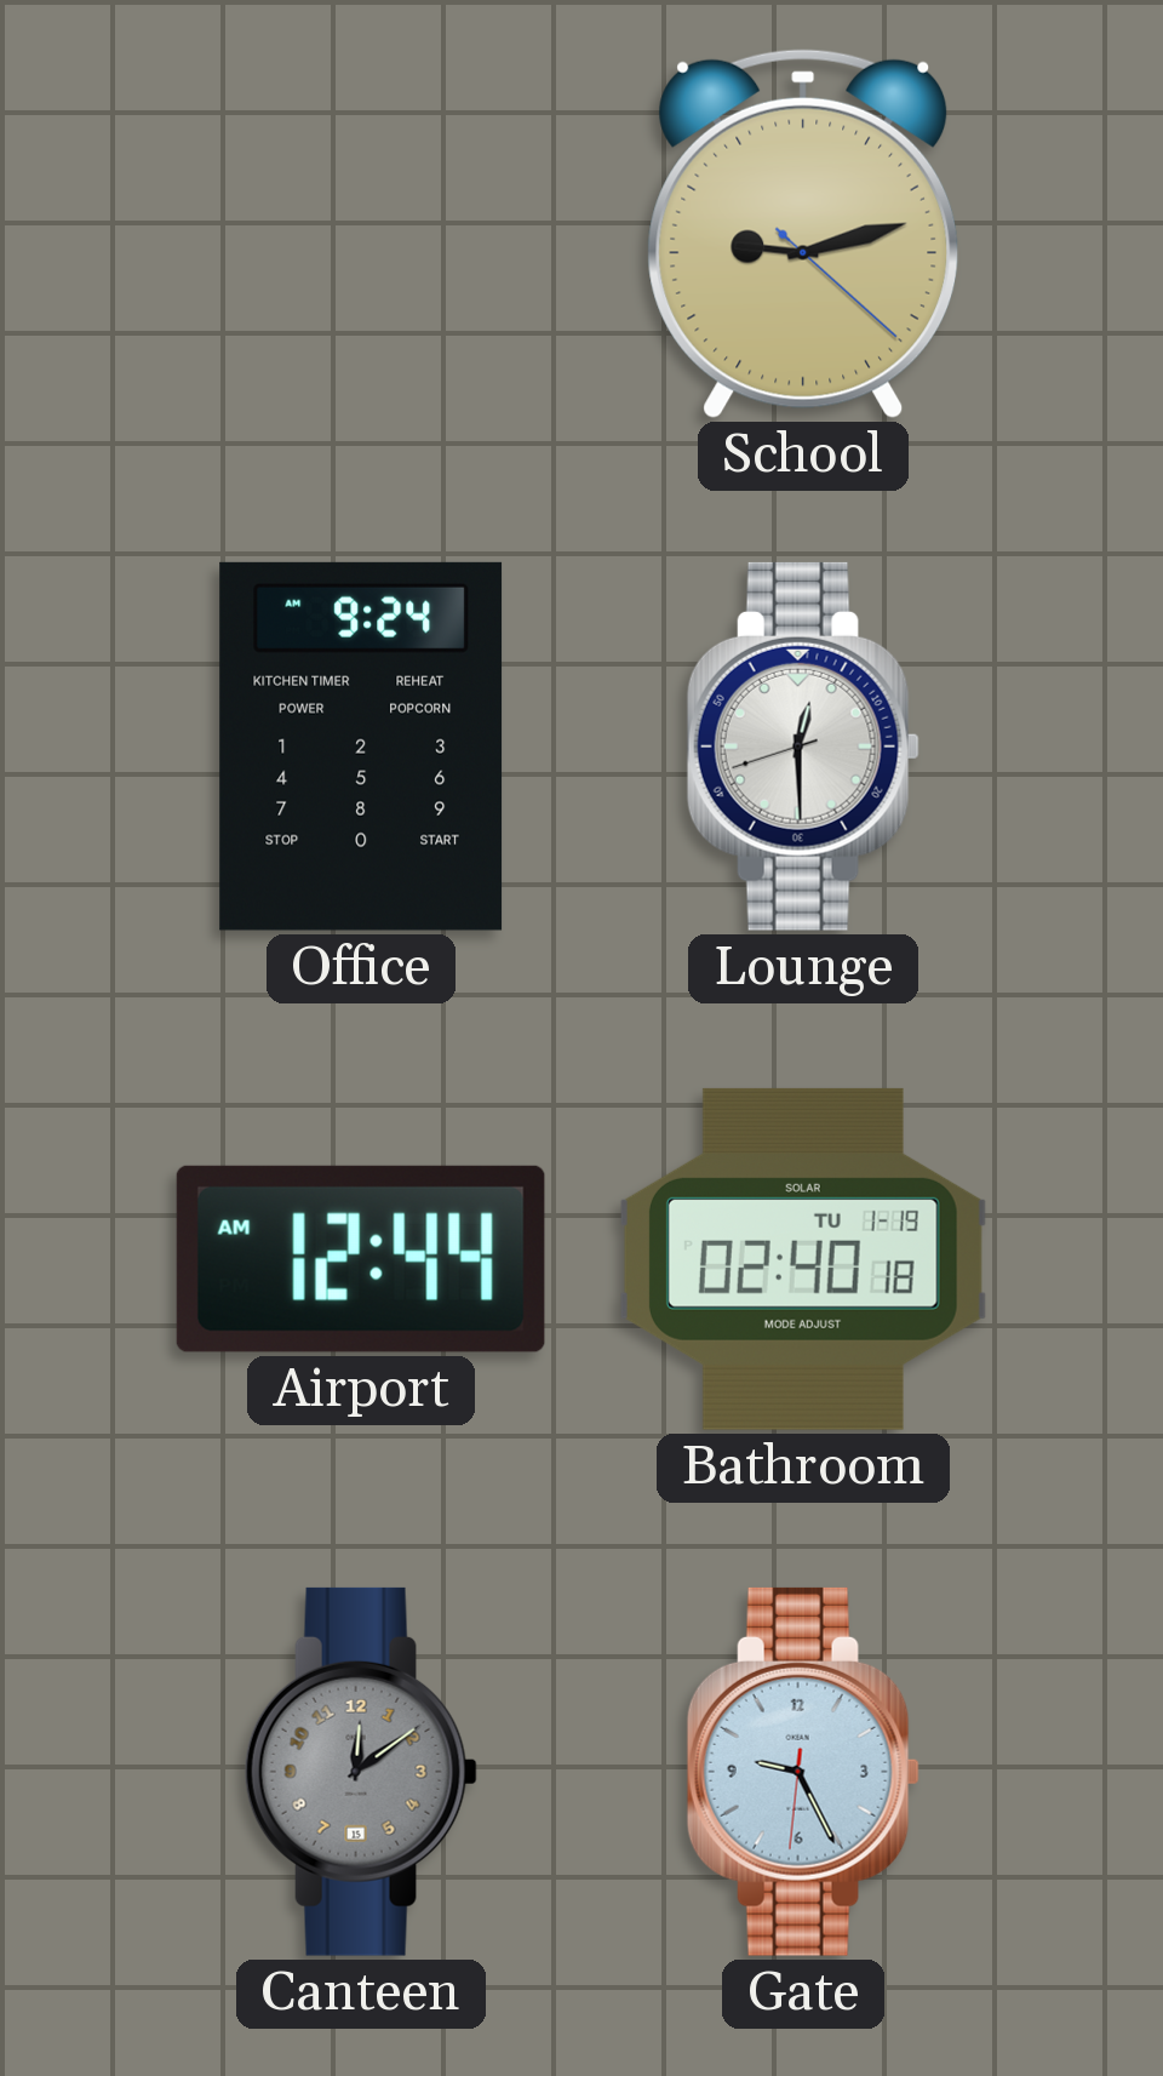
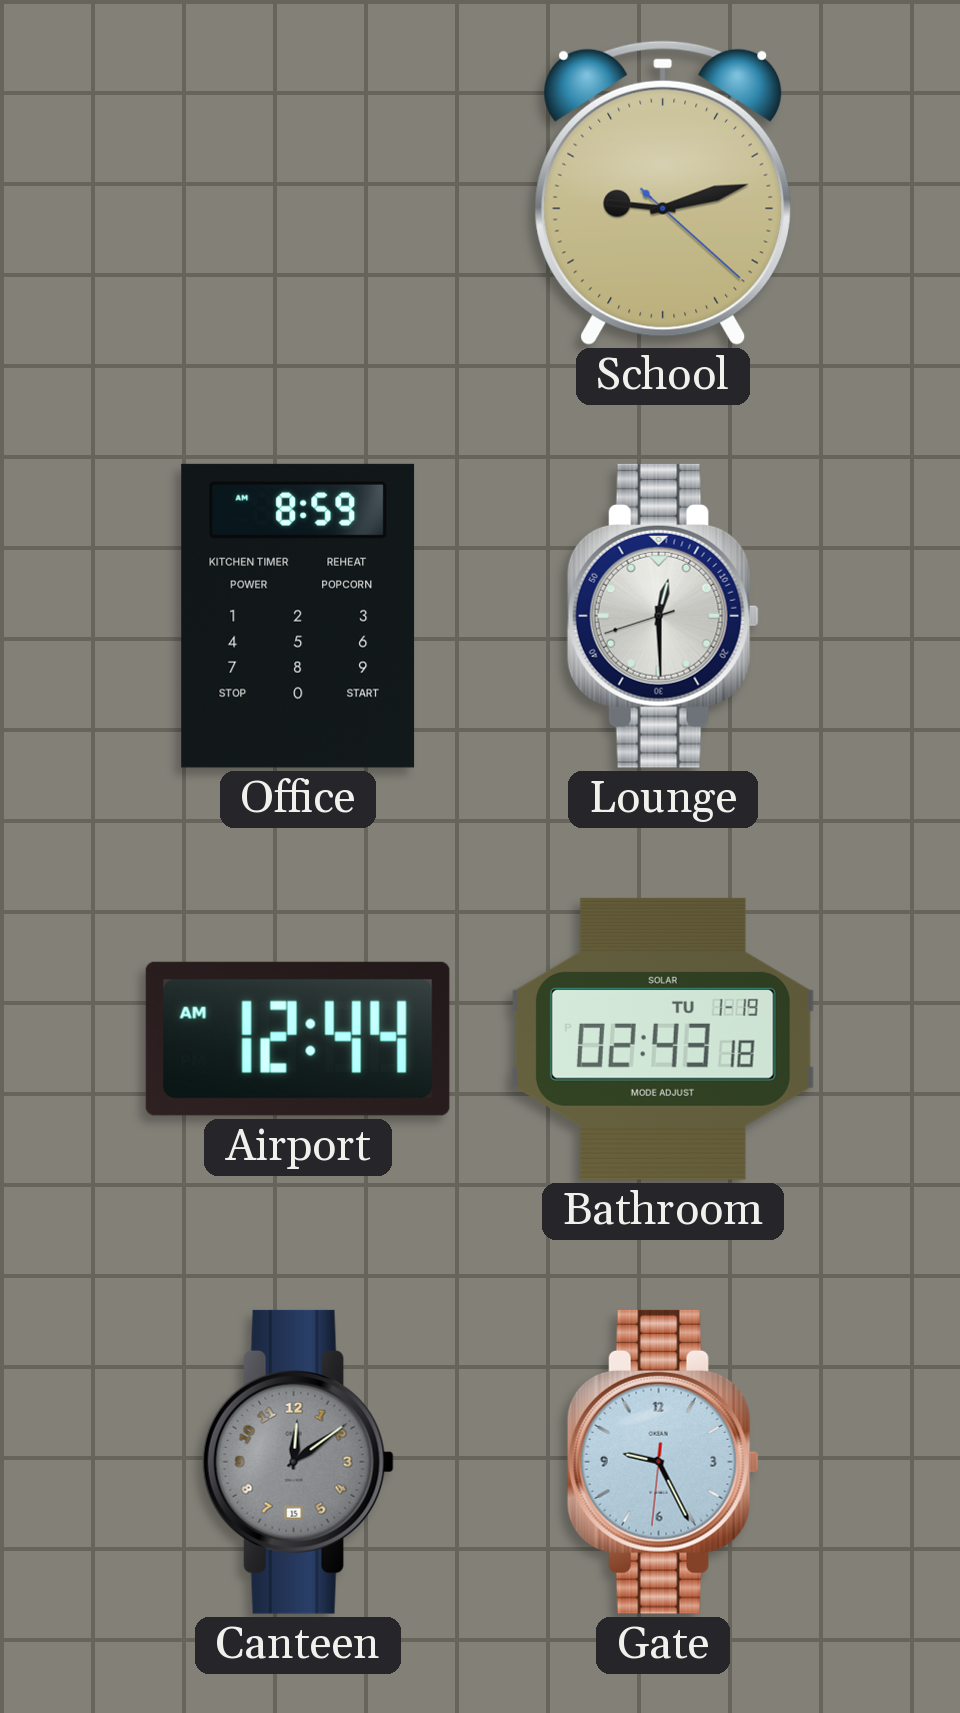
Office: 9:24 -> 8:59 (298, 616)
Bathroom: 02:40 -> 02:43 (663, 1039)
